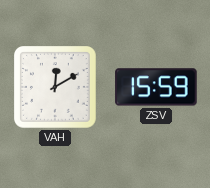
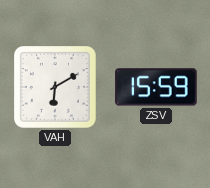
VAH: 12:10 -> 6:10 (56, 88)
